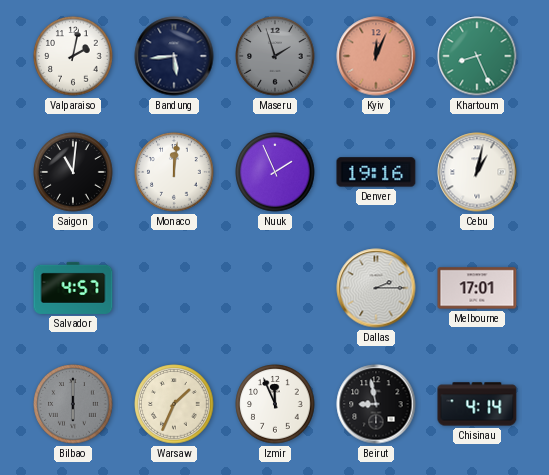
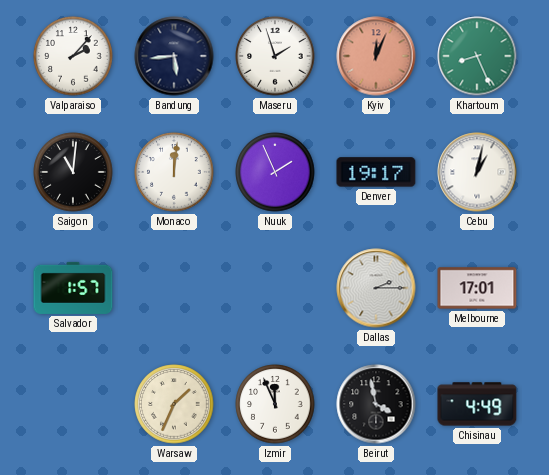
Valparaiso: 2:02 -> 2:07 (73, 56)
Maseru dial: grey -> white (275, 56)
Denver: 19:16 -> 19:17 (376, 172)
Salvador: 4:57 -> 1:57 (73, 288)
Bilbao: 6:00 -> none (73, 404)
Beirut: 8:58 -> 3:58 (376, 404)
Chisinau: 4:14 -> 4:49 (477, 404)
